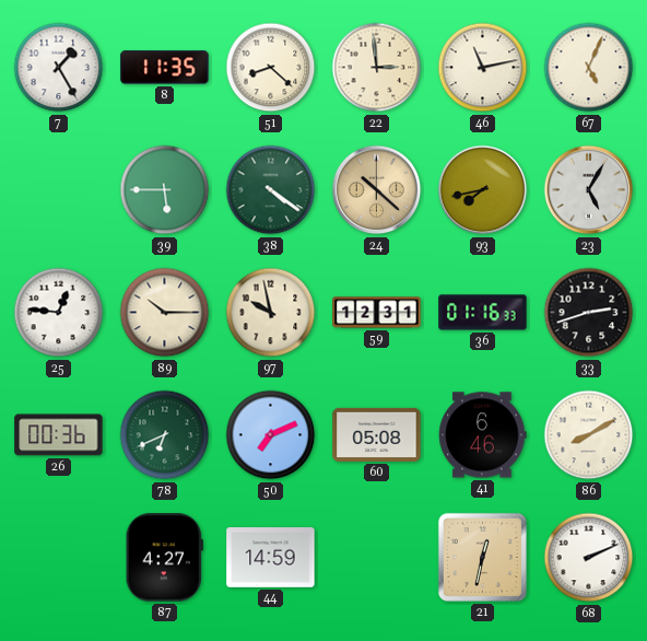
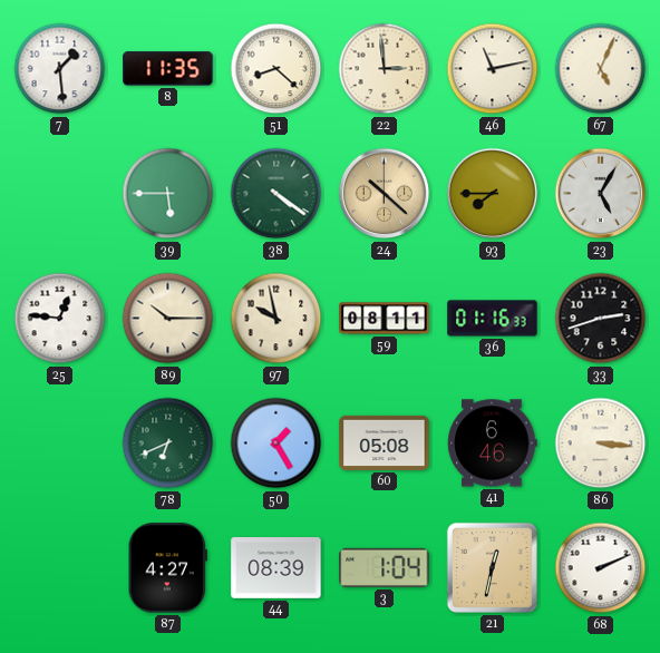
7: 1:25 -> 1:29 (60, 69)
93: 7:43 -> 7:45 (493, 194)
59: 12:31 -> 08:11 (385, 319)
26: 00:36 -> none (59, 435)
50: 7:11 -> 1:25 (276, 444)
86: 8:10 -> 3:16 (601, 444)
44: 14:59 -> 08:39 (276, 568)
3: none -> 1:04 (385, 567)
